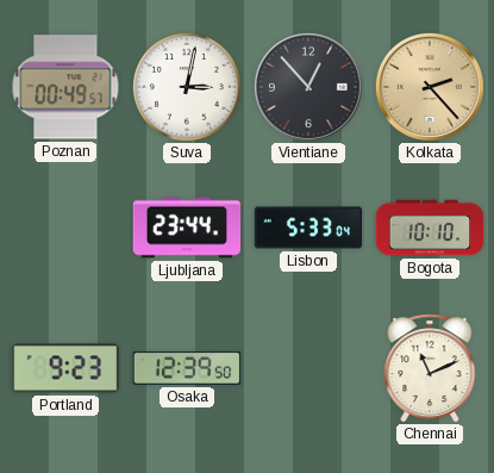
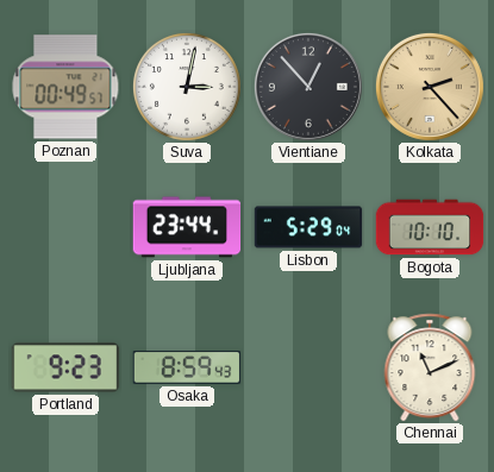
Lisbon: 5:33 -> 5:29 (308, 227)
Osaka: 12:39 -> 8:59 (187, 367)
